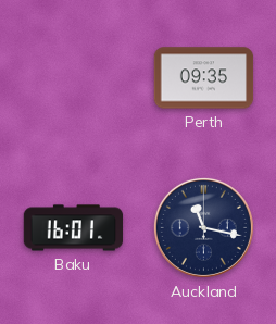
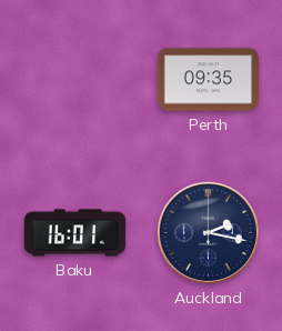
Auckland: 11:17 -> 2:17 (208, 232)
